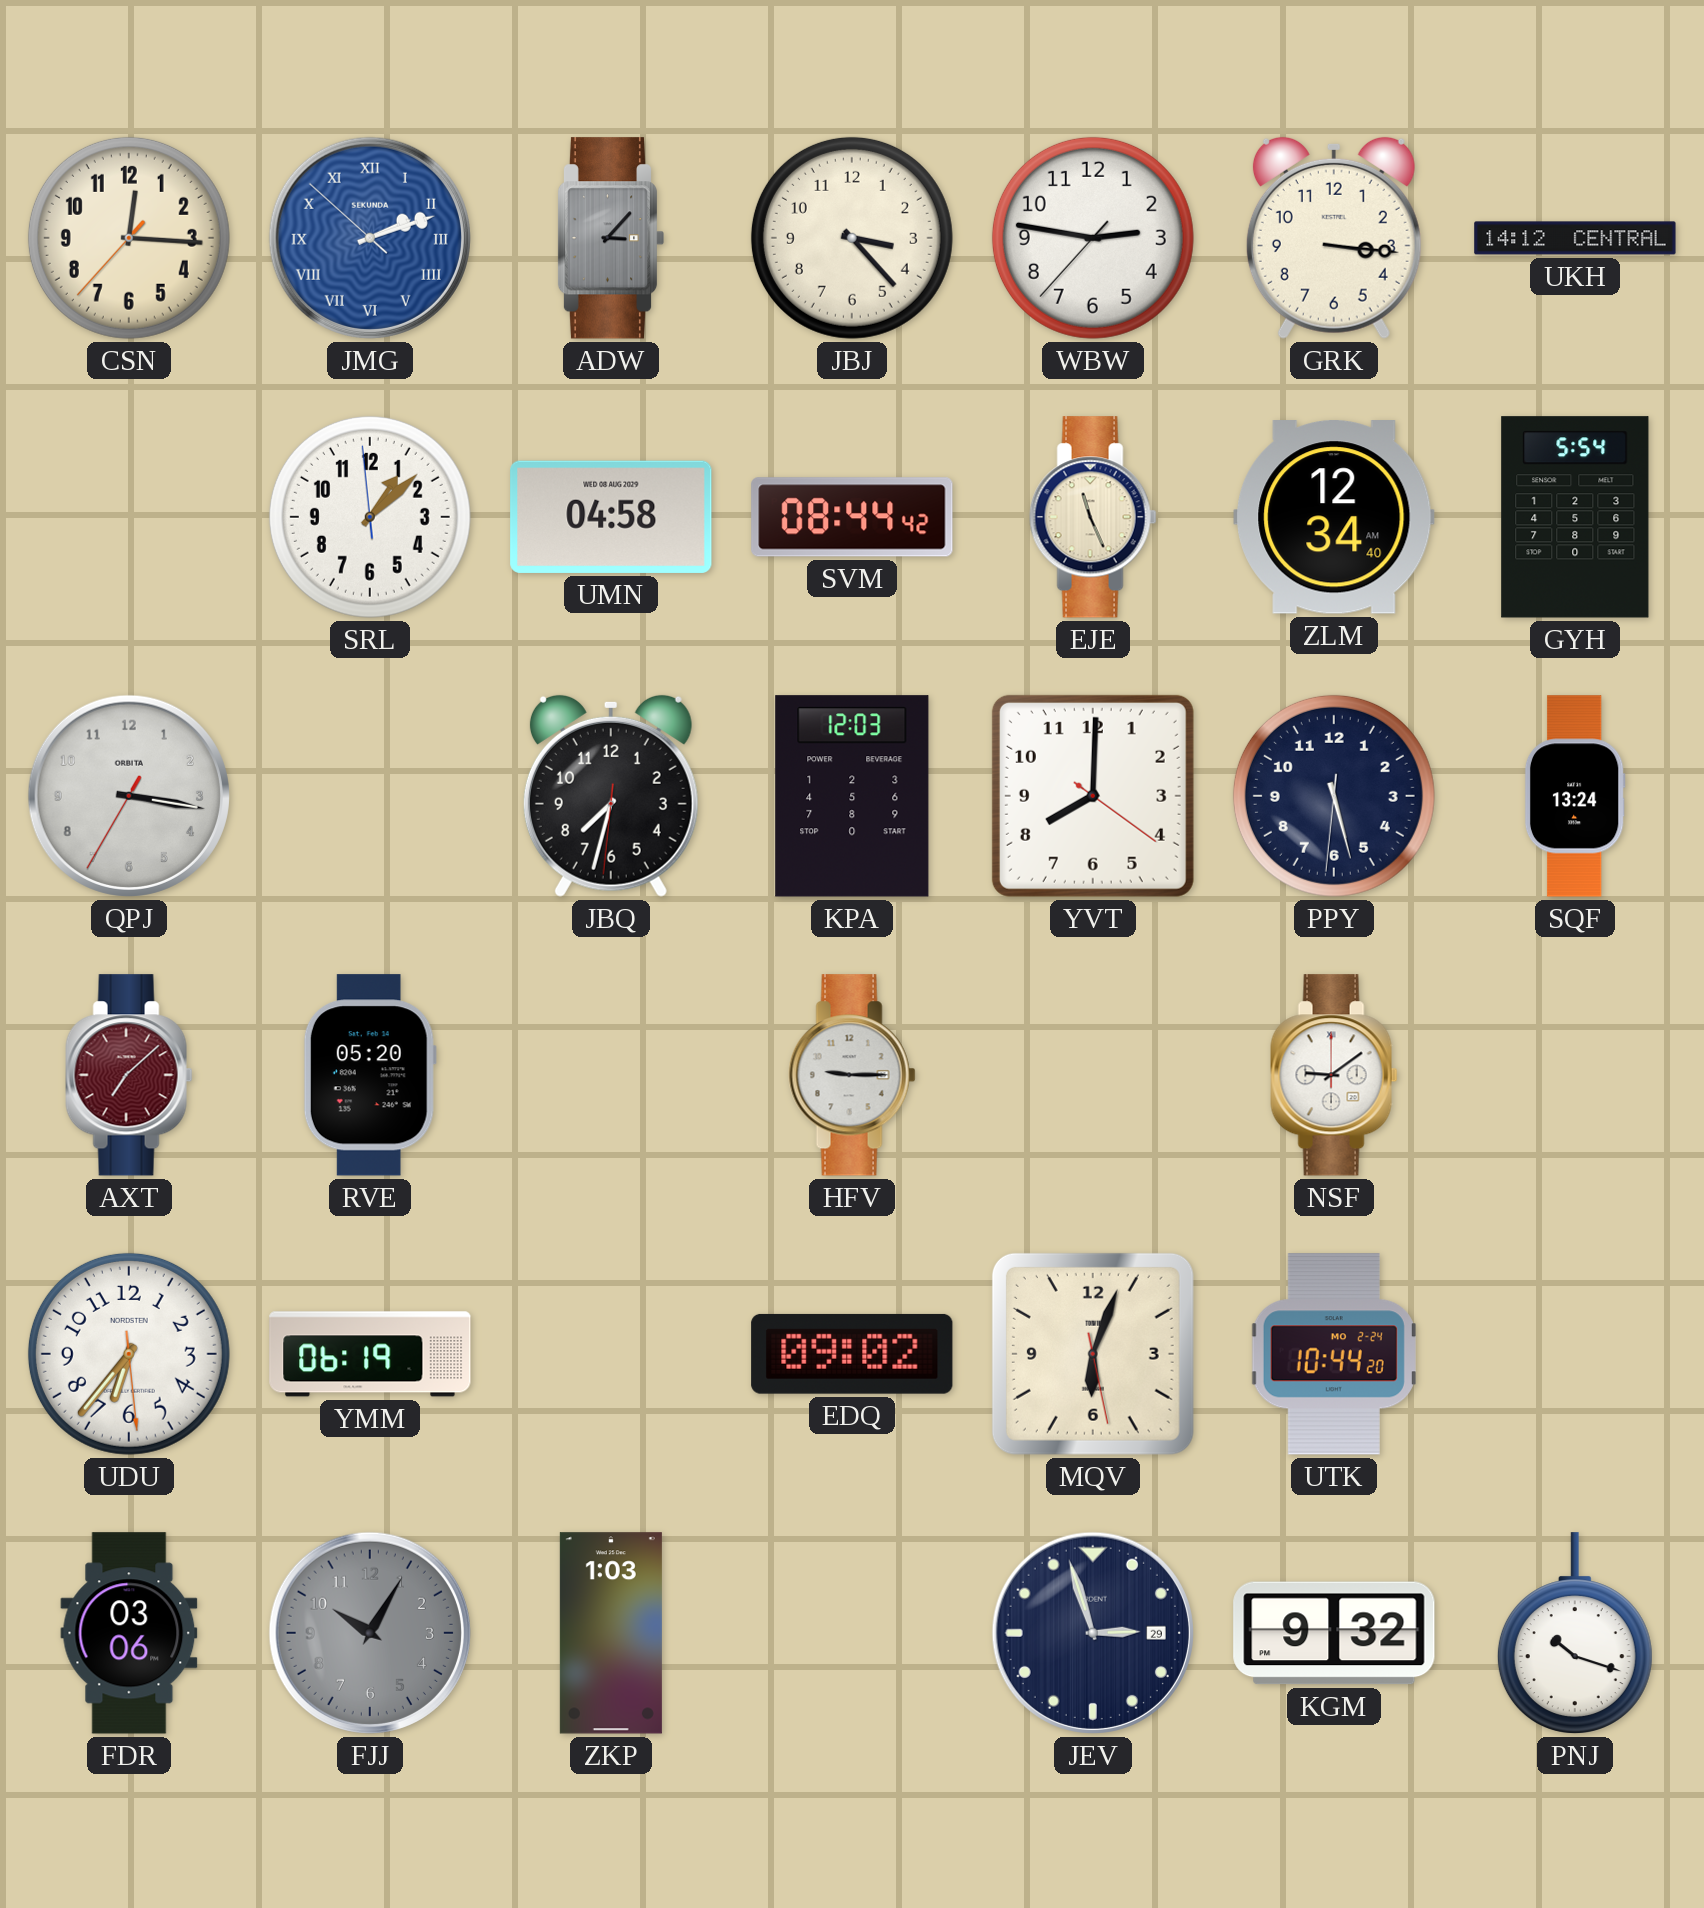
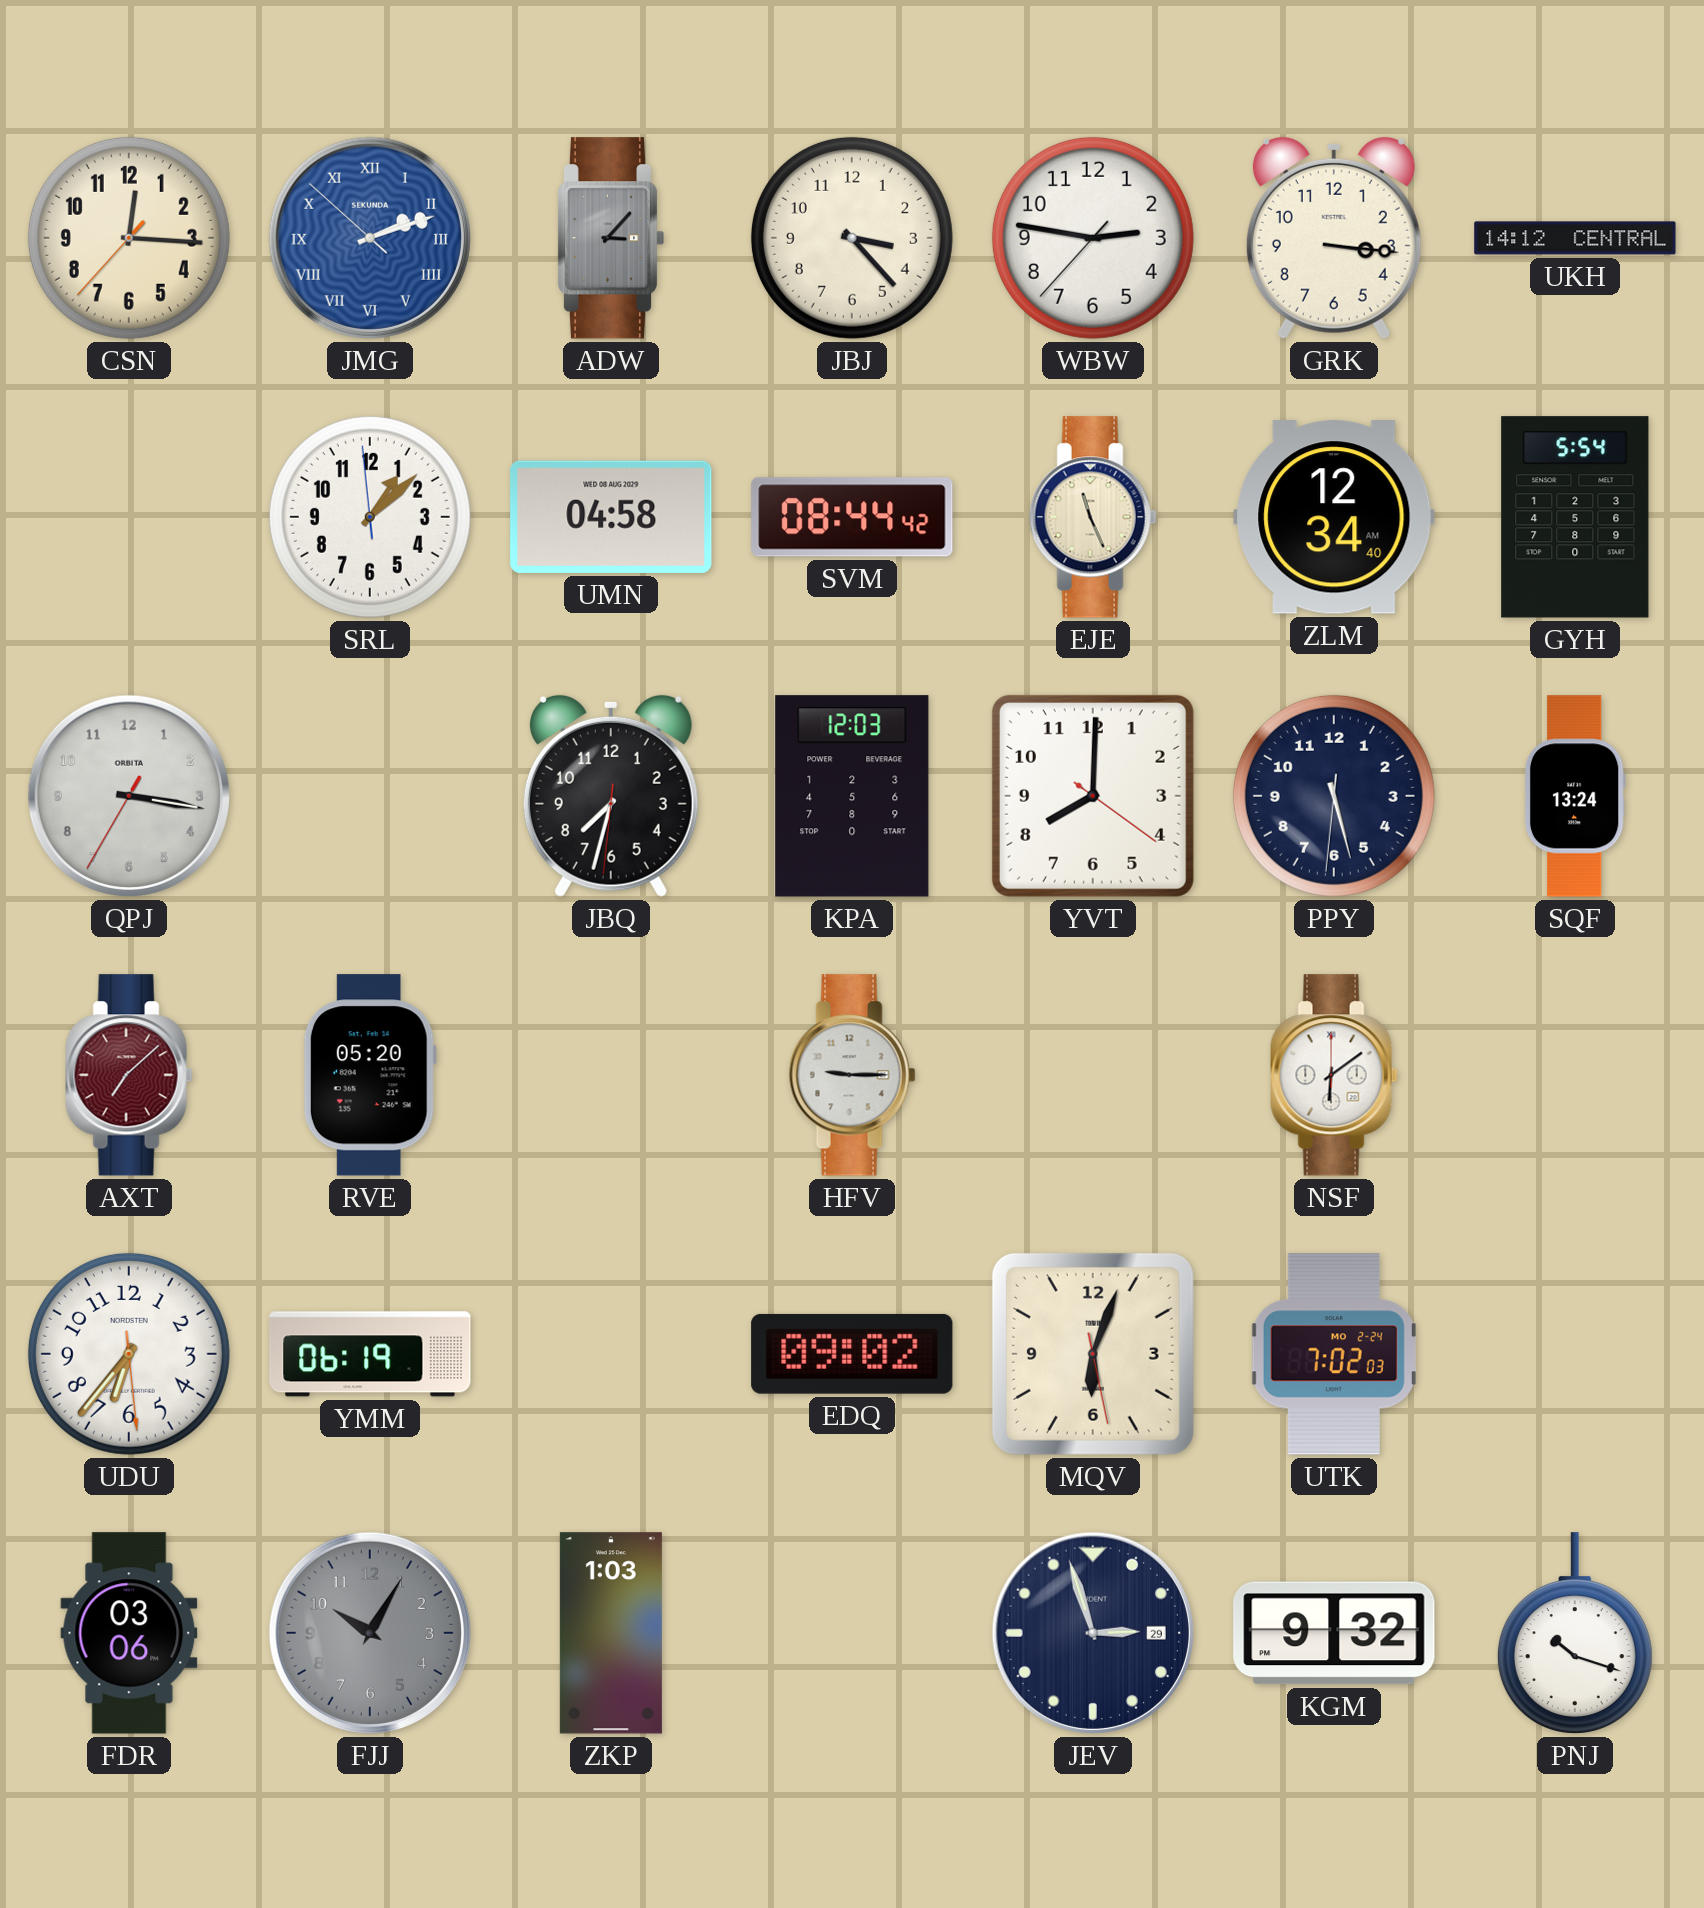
NSF: 9:09 -> 6:09 (1334, 1075)
UTK: 10:44 -> 7:02 (1334, 1354)
